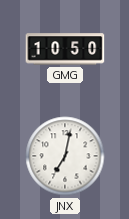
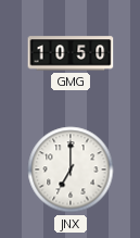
JNX: 7:02 -> 7:00 (71, 170)
